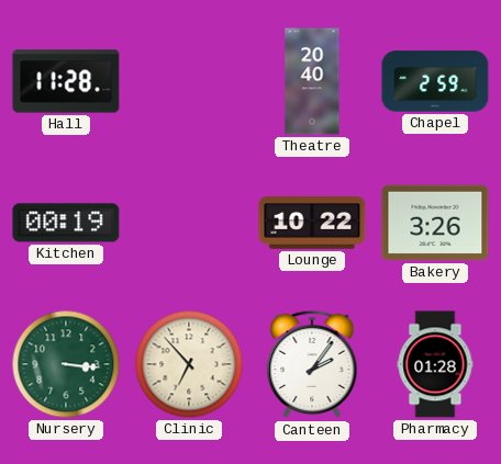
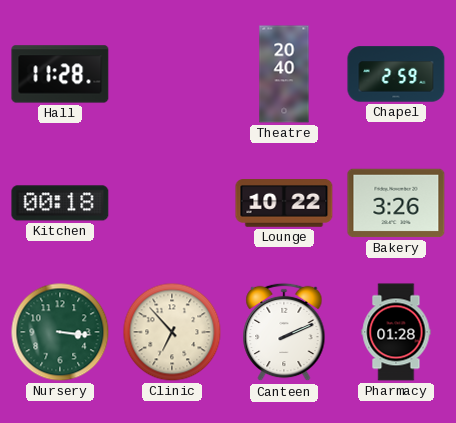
Kitchen: 00:19 -> 00:18 (60, 203)
Canteen: 2:06 -> 2:11 (284, 332)
